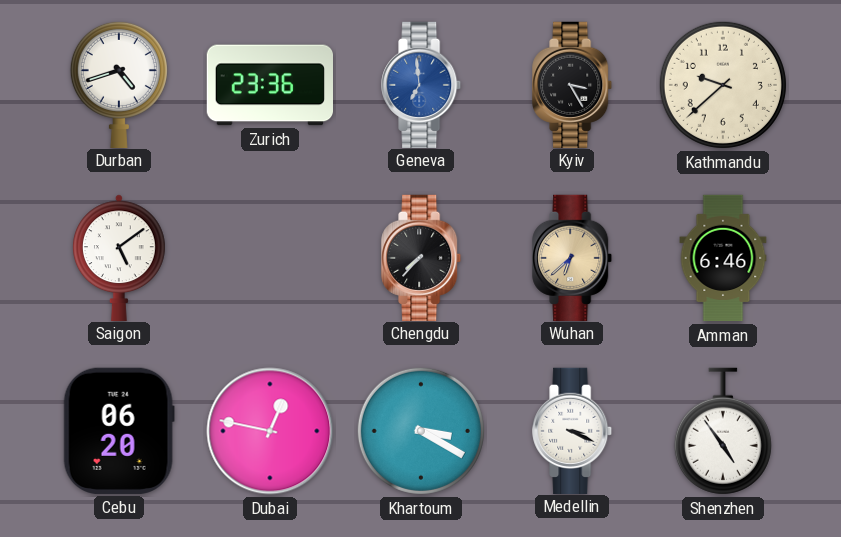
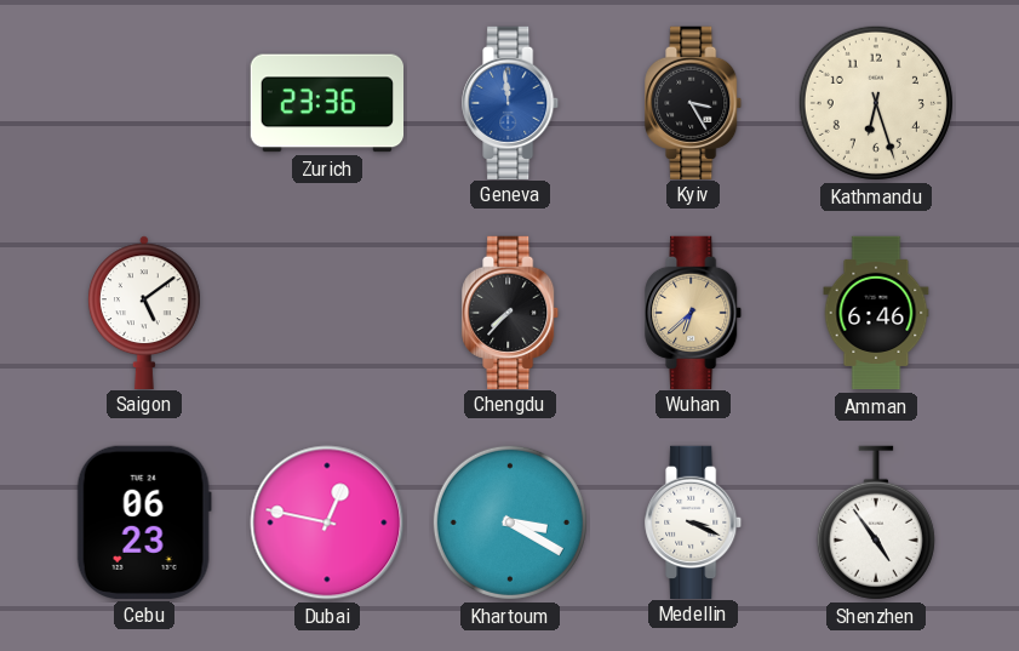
Durban: 4:42 -> none (119, 84)
Geneva: 6:59 -> 11:59 (511, 102)
Kathmandu: 9:38 -> 6:27 (876, 103)
Cebu: 06:20 -> 06:23 (144, 522)
